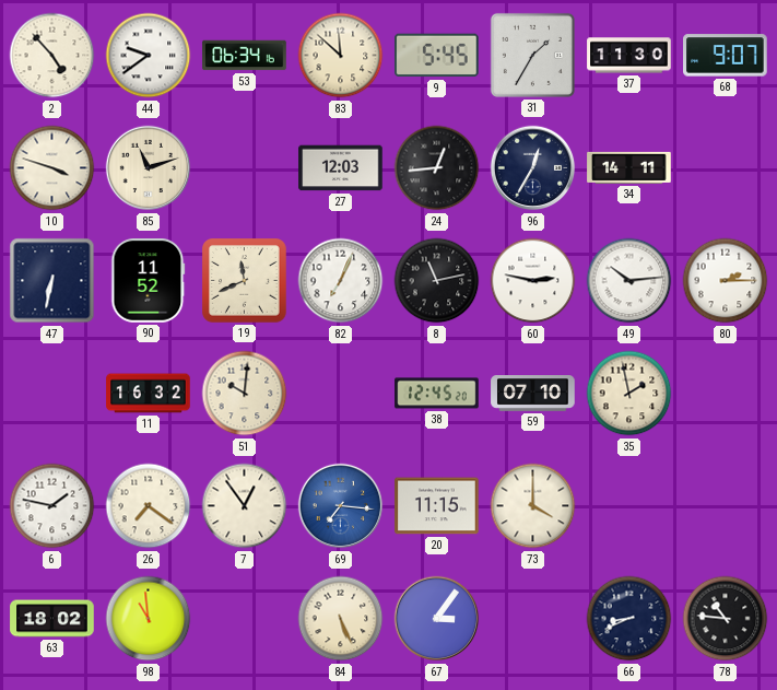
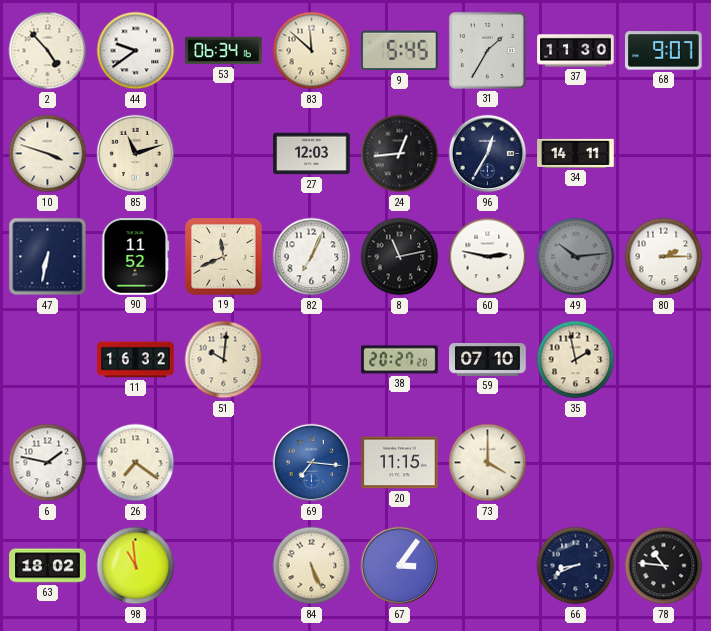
49 dial: white -> grey (576, 257)
38: 12:45 -> 20:27 (400, 360)
7: 12:54 -> none (245, 506)
